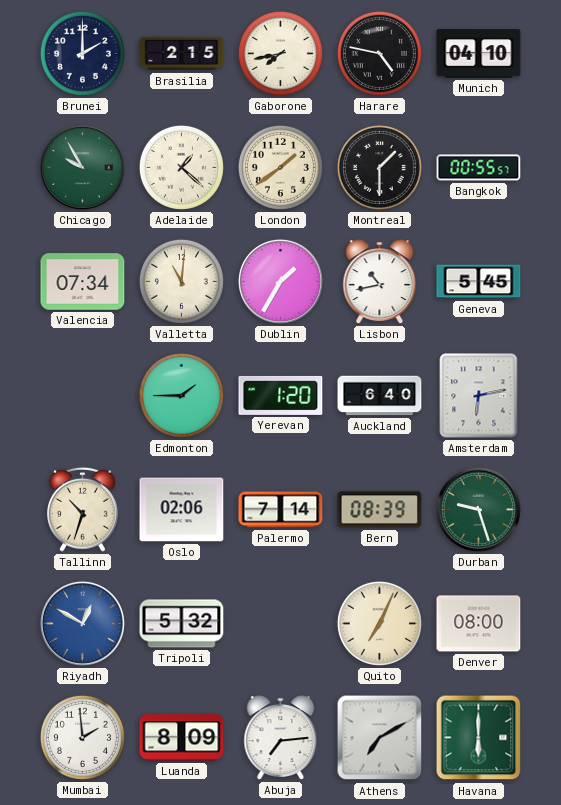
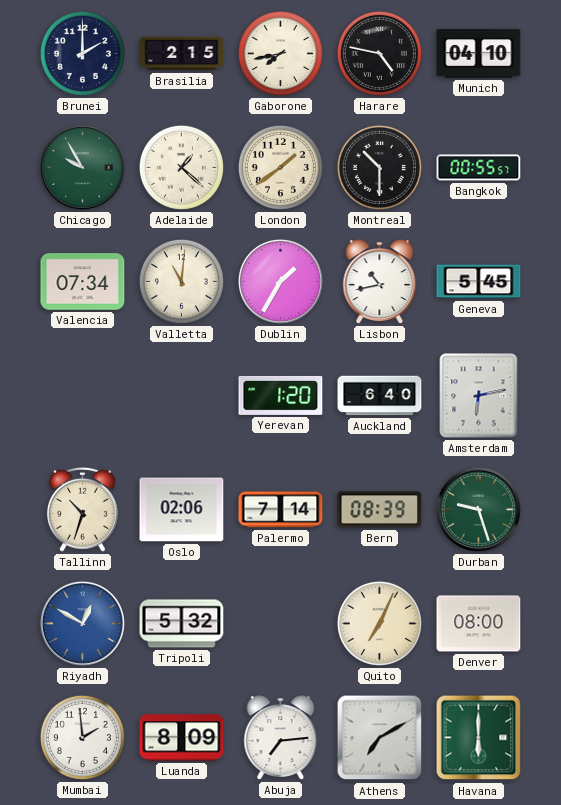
Montreal: 1:30 -> 10:30 (379, 167)
Edmonton: 1:45 -> none (181, 395)
